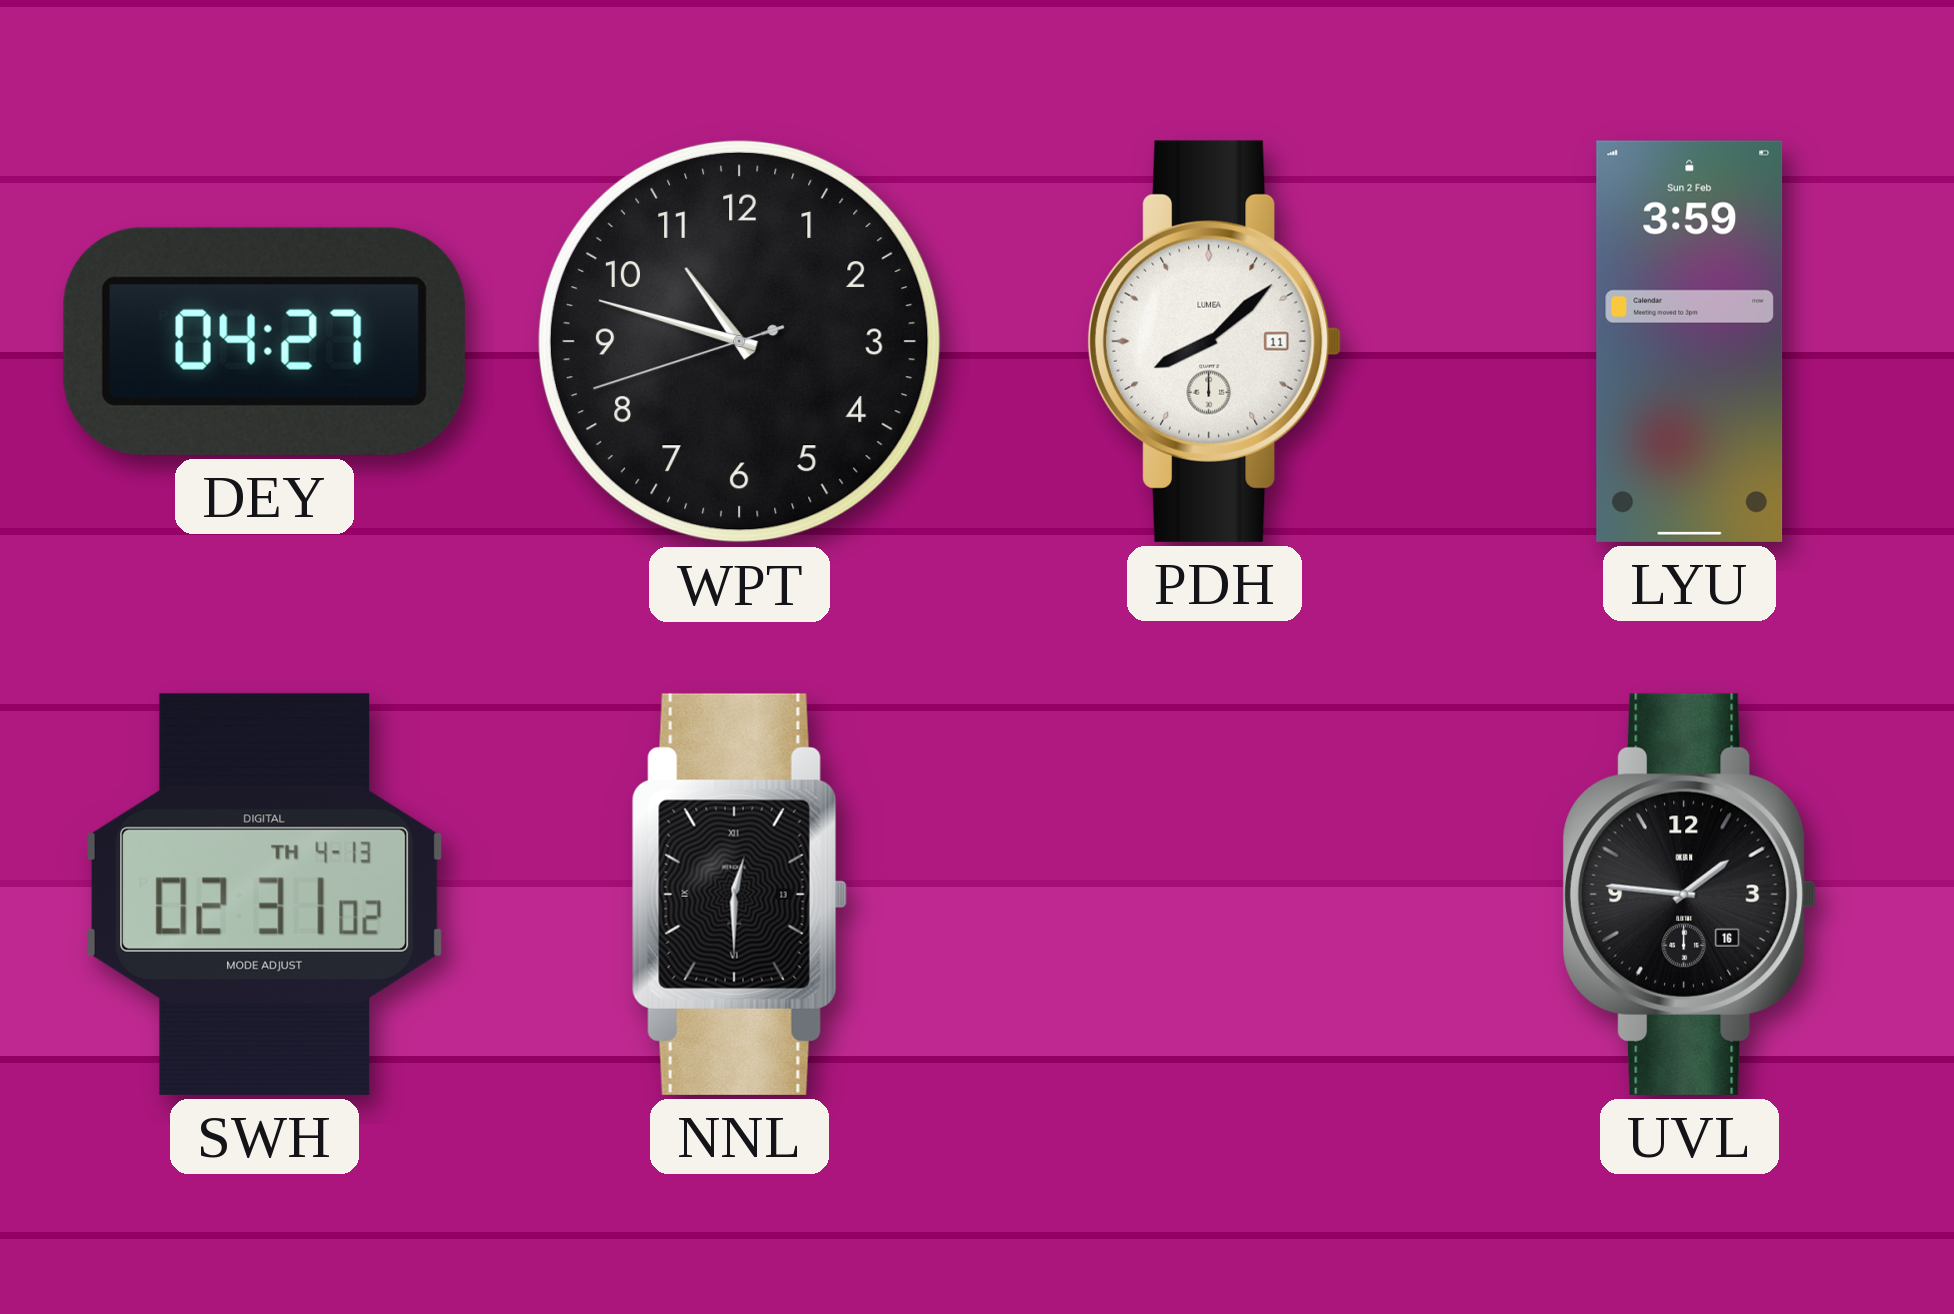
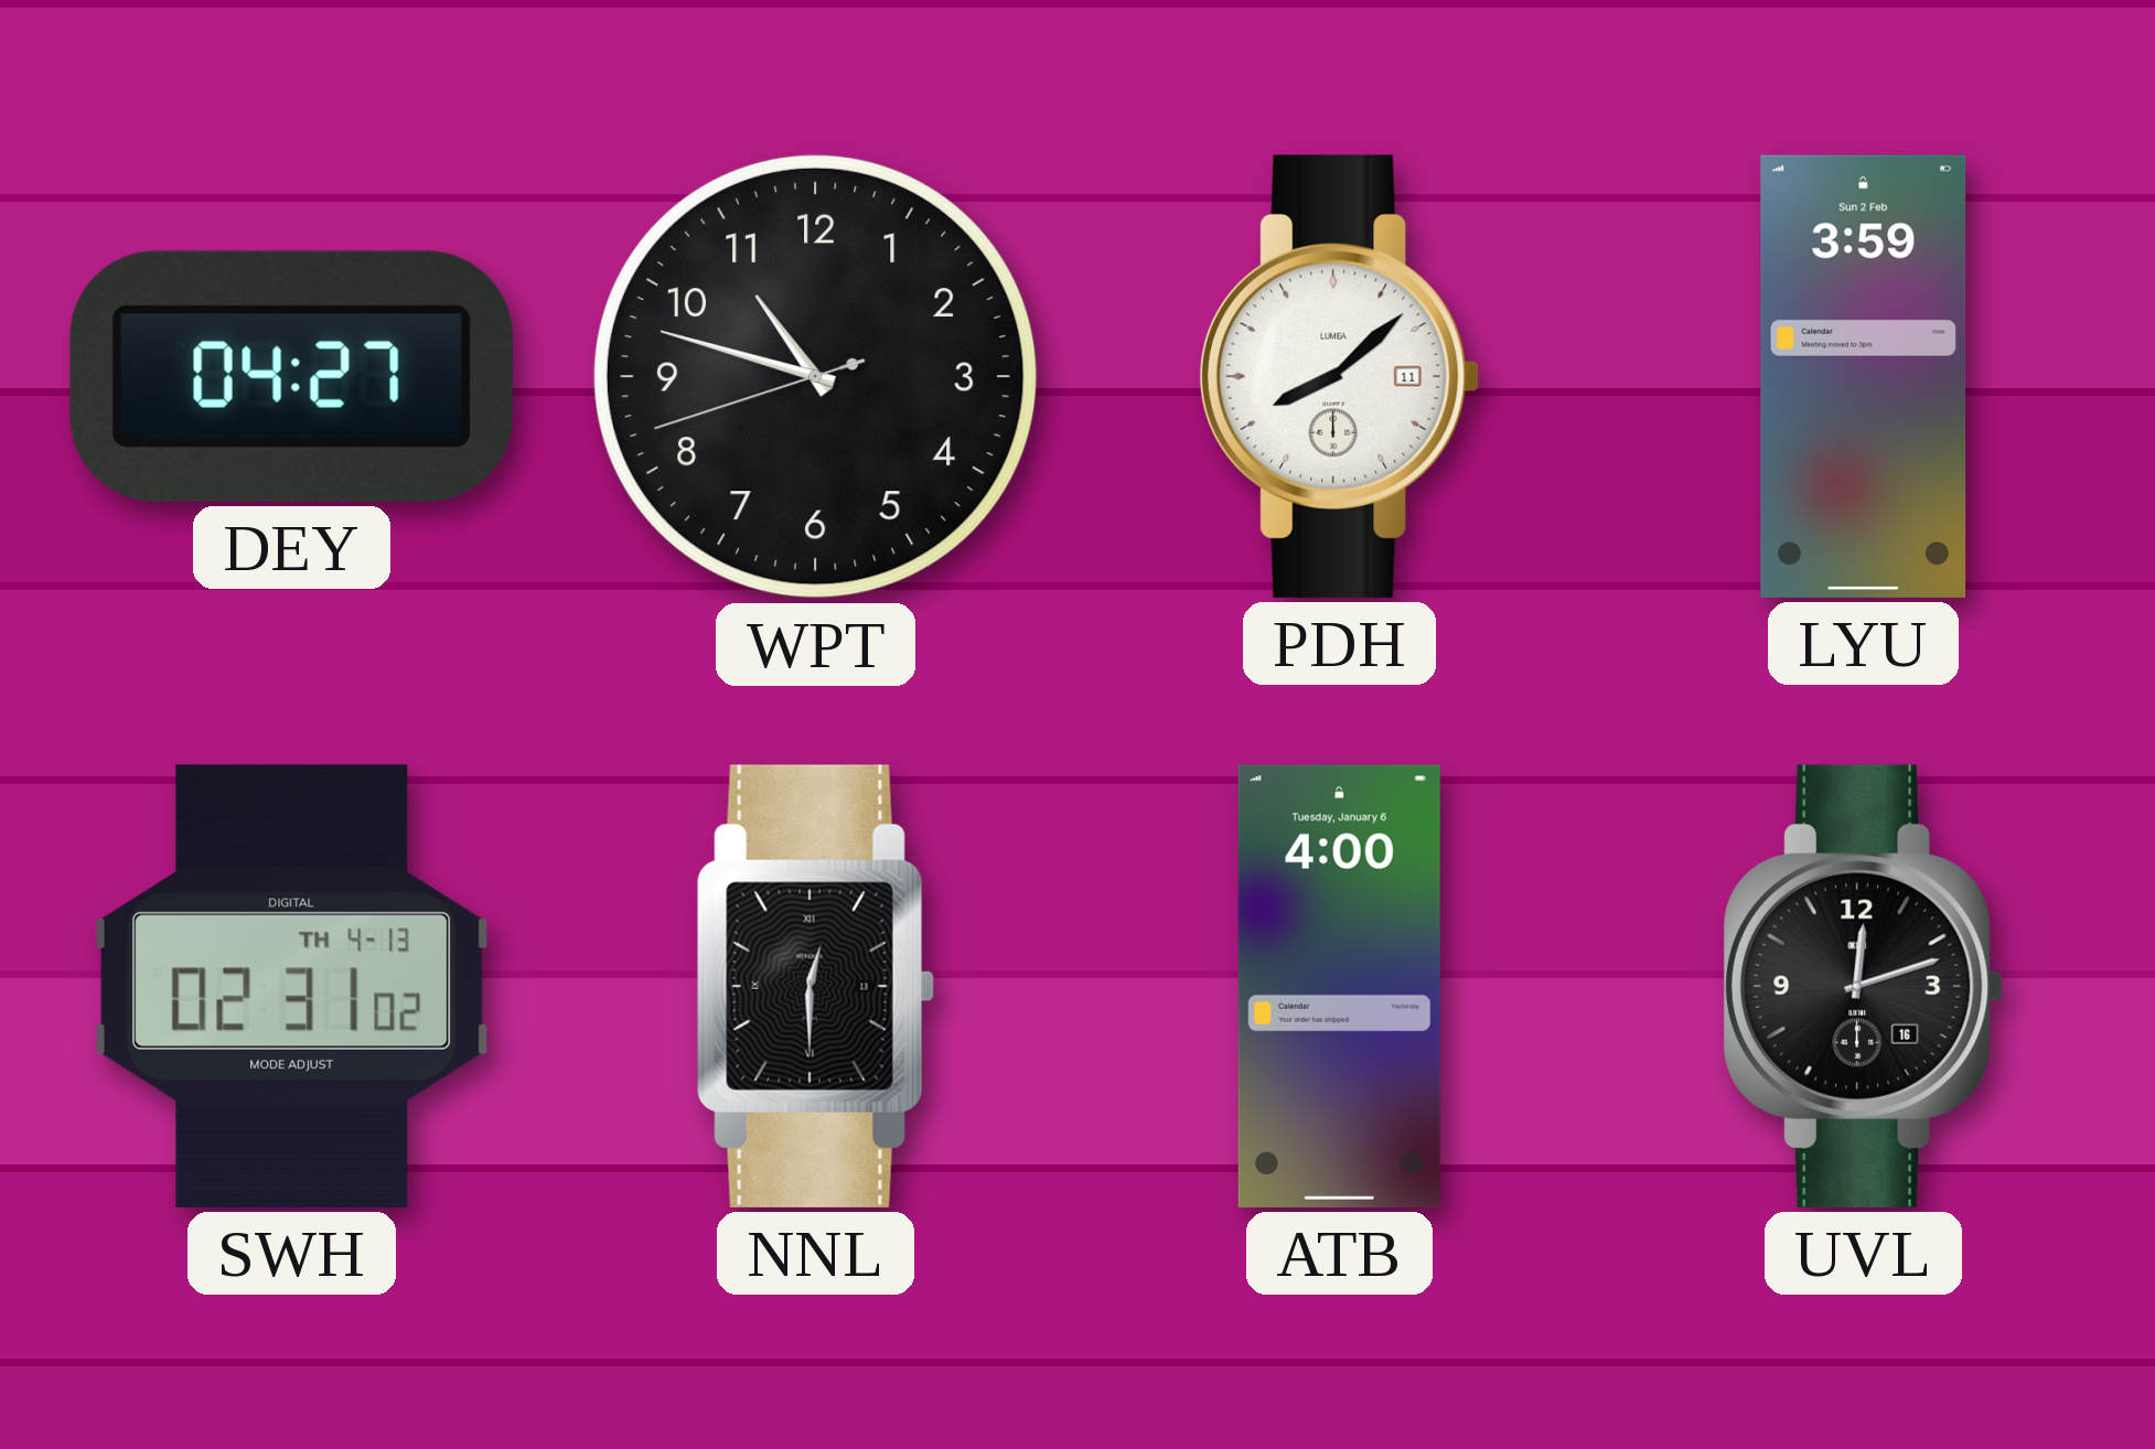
ATB: none -> 4:00 (1339, 986)
UVL: 1:46 -> 12:12 (1864, 986)
